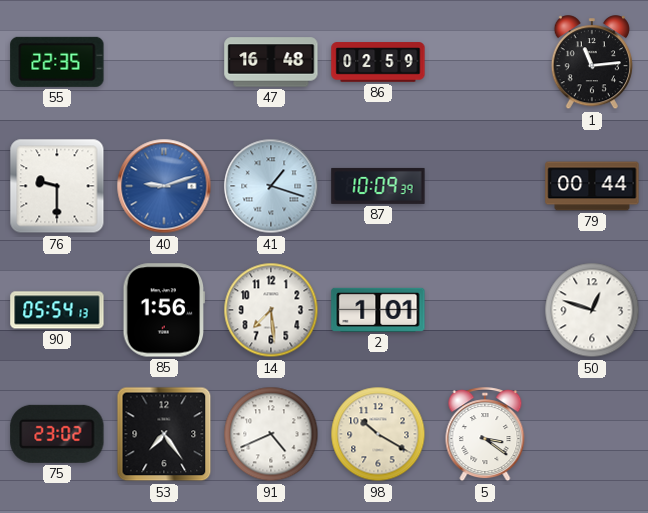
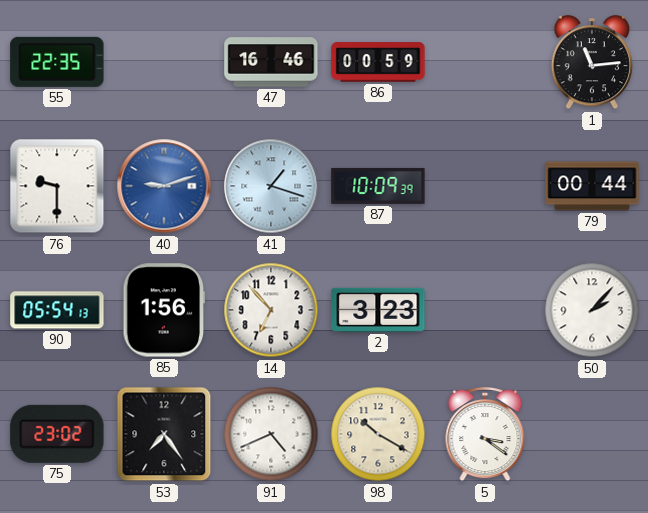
47: 16:48 -> 16:46 (271, 62)
86: 02:59 -> 00:59 (378, 62)
14: 7:29 -> 6:53 (271, 310)
2: 1:01 -> 3:23 (378, 310)
50: 12:48 -> 2:07 (592, 310)
